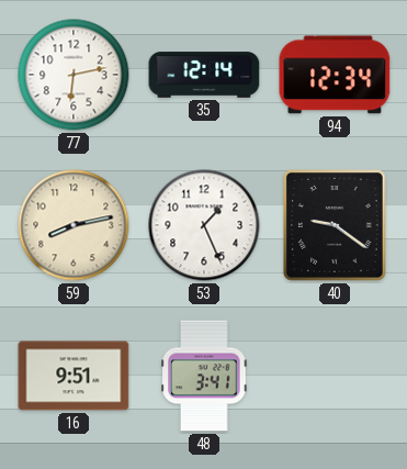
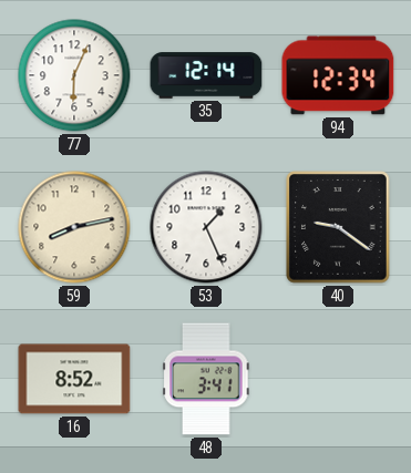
77: 6:13 -> 6:04 (74, 75)
16: 9:51 -> 8:52 (74, 379)
